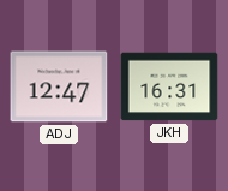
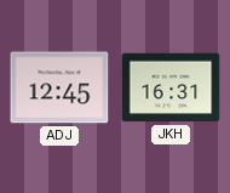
ADJ: 12:47 -> 12:45 (59, 87)
